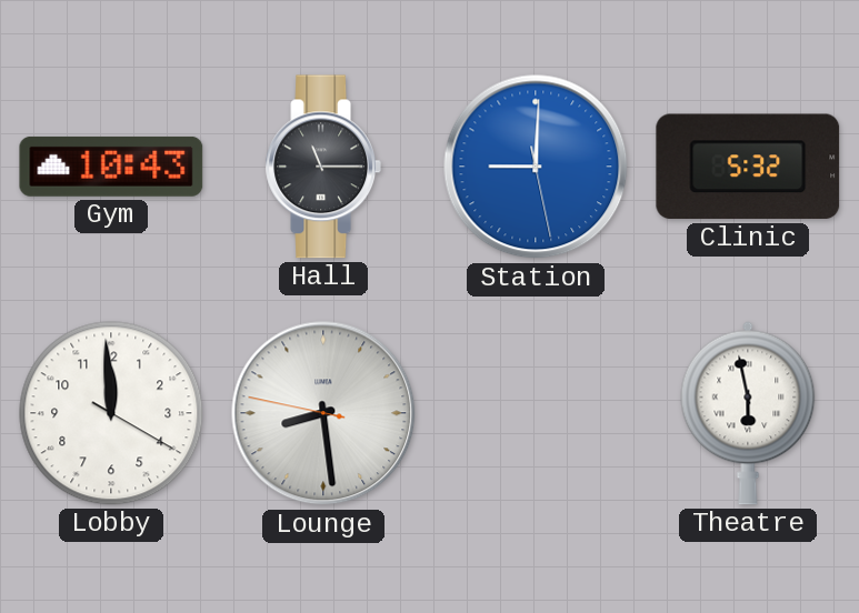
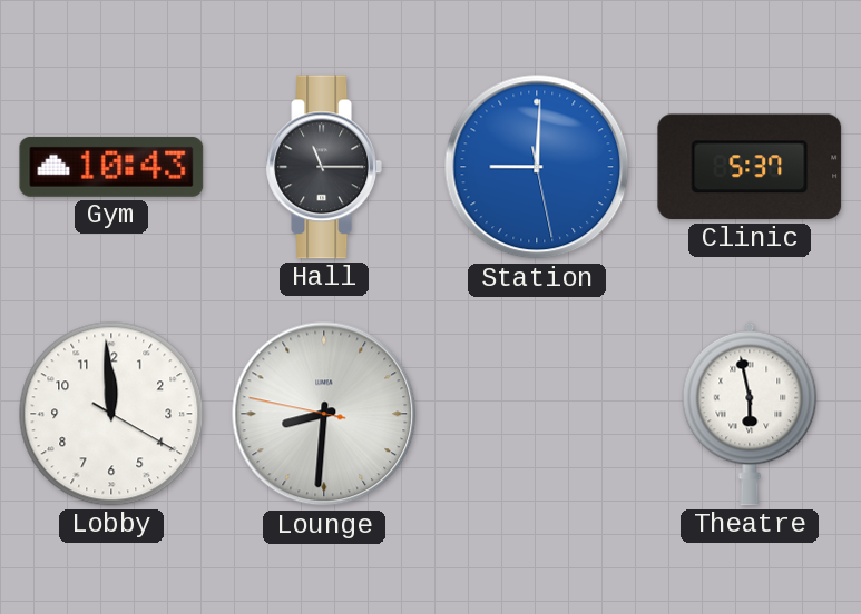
Clinic: 5:32 -> 5:37 (750, 167)
Lounge: 8:28 -> 8:30 (324, 414)
